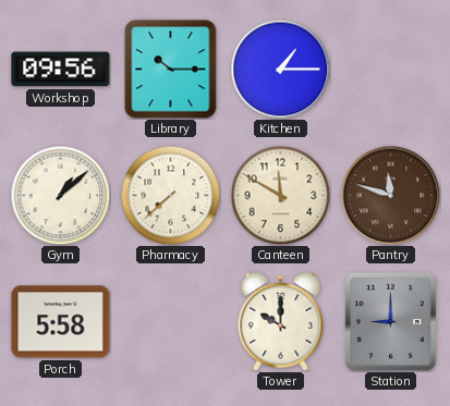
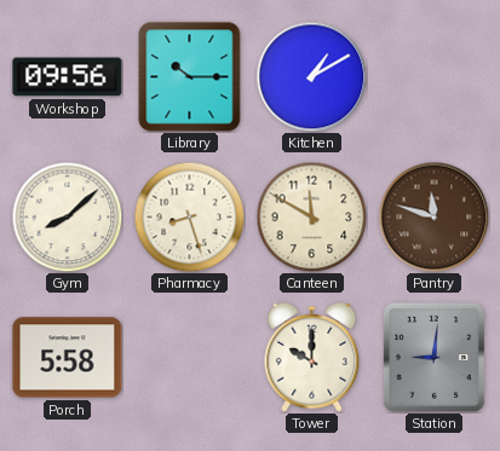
Kitchen: 1:15 -> 1:10 (311, 76)
Gym: 1:08 -> 8:08 (67, 216)
Pharmacy: 7:38 -> 8:27 (189, 216)
Station: 9:00 -> 9:01 (433, 357)
